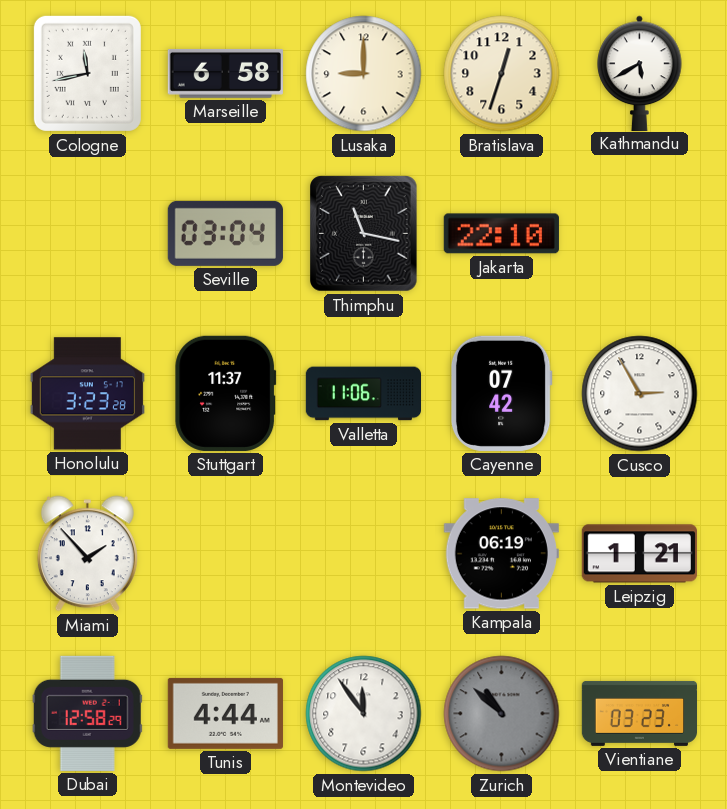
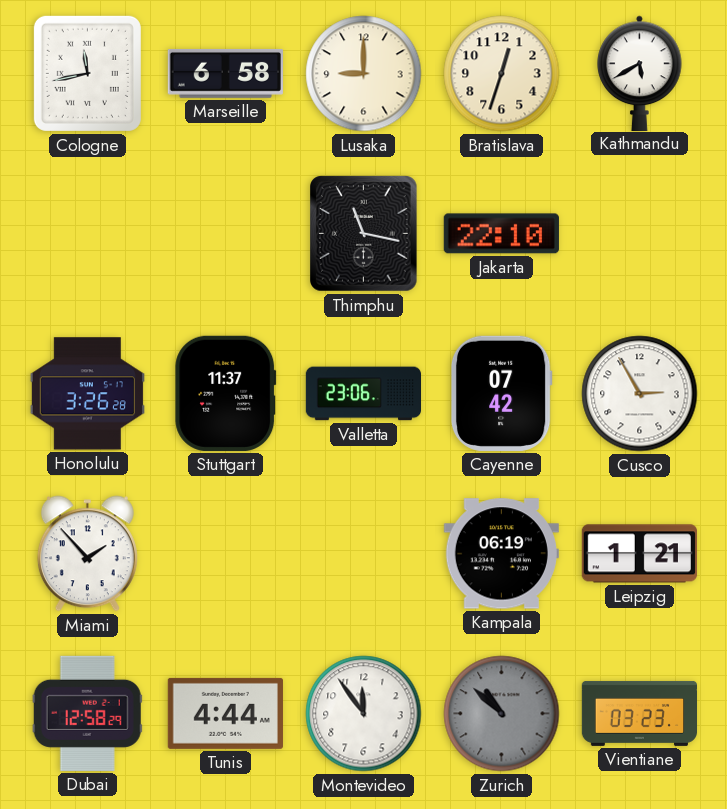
Seville: 03:04 -> none (225, 233)
Honolulu: 3:23 -> 3:26 (87, 394)
Valletta: 11:06 -> 23:06 (363, 394)
